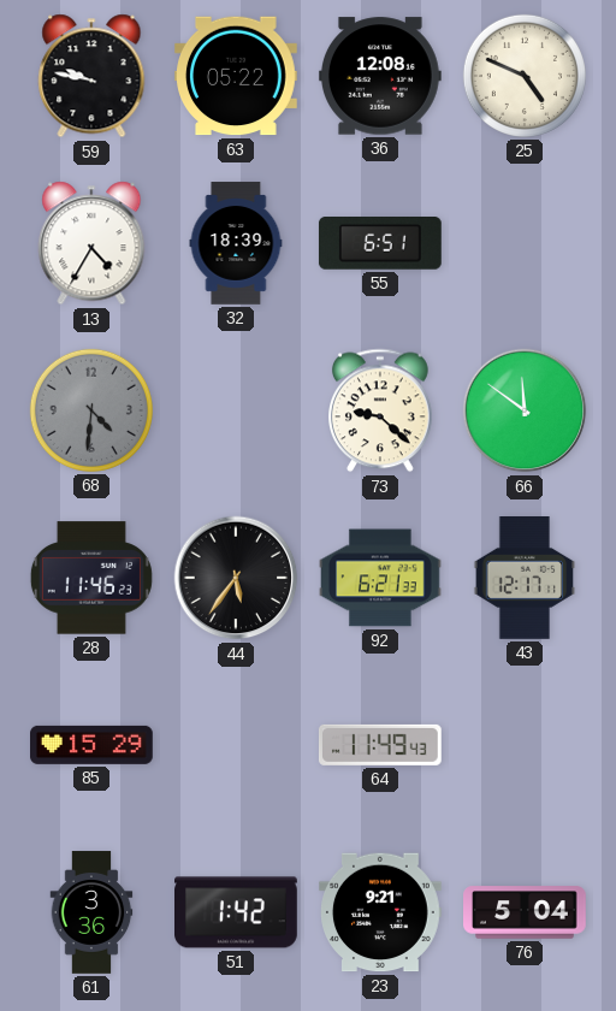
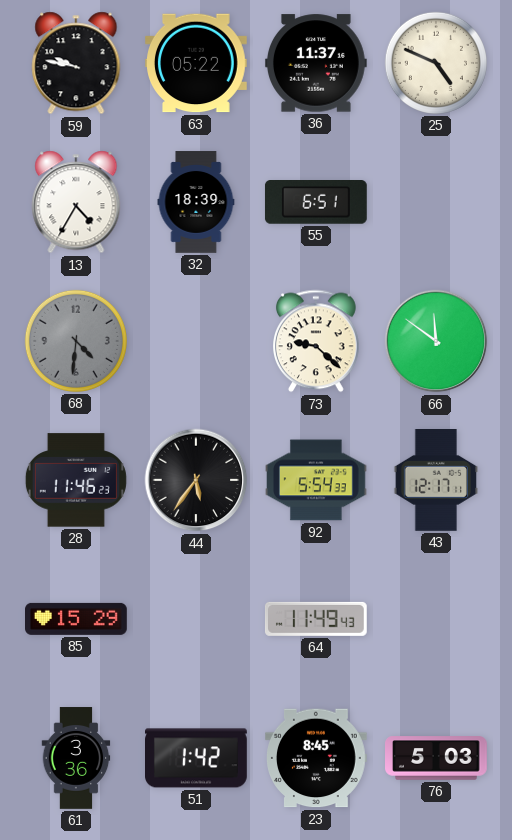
36: 12:08 -> 11:37 (316, 63)
92: 6:21 -> 5:54 (317, 480)
23: 9:21 -> 8:45 (317, 758)
76: 5:04 -> 5:03 (437, 758)
